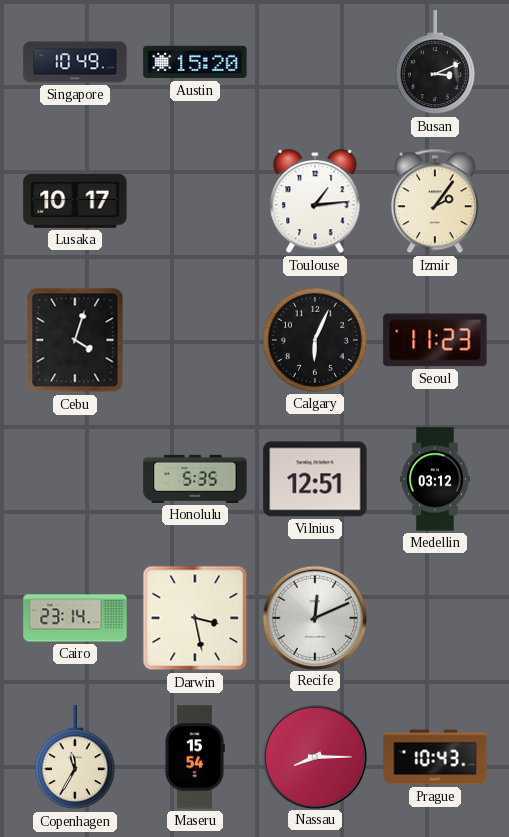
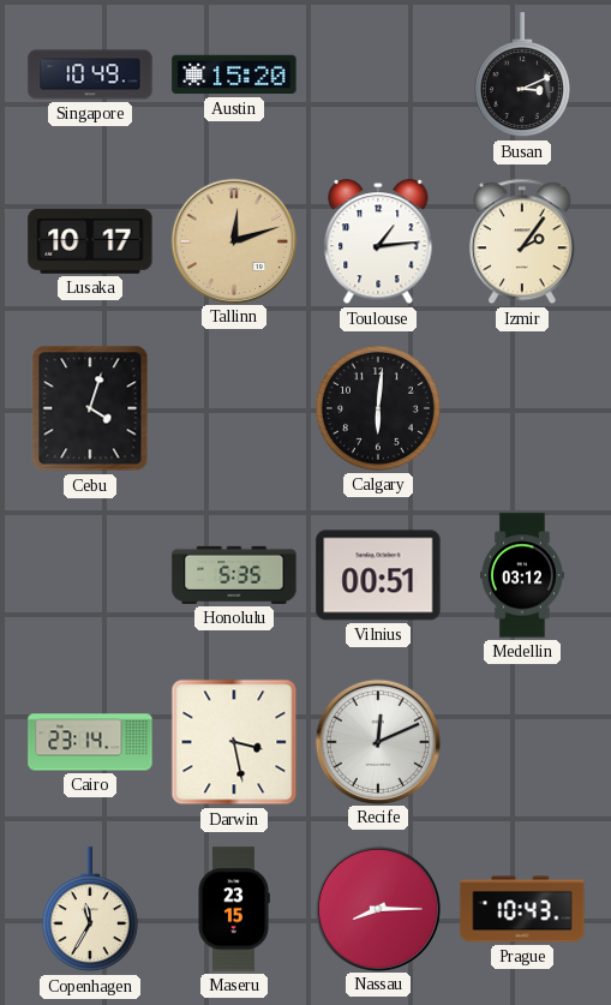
Tallinn: none -> 12:12 (233, 240)
Calgary: 6:04 -> 6:01 (378, 408)
Seoul: 11:23 -> none (435, 340)
Vilnius: 12:51 -> 00:51 (378, 575)
Maseru: 15:54 -> 23:15 (234, 909)
